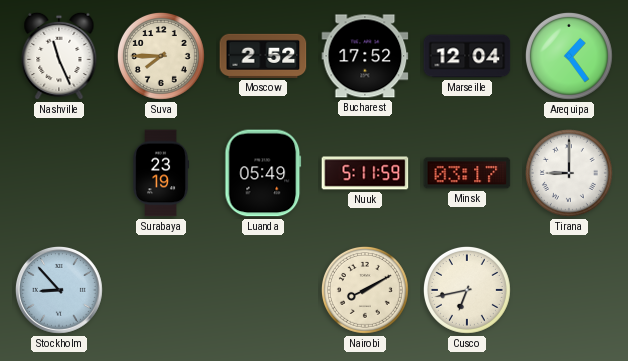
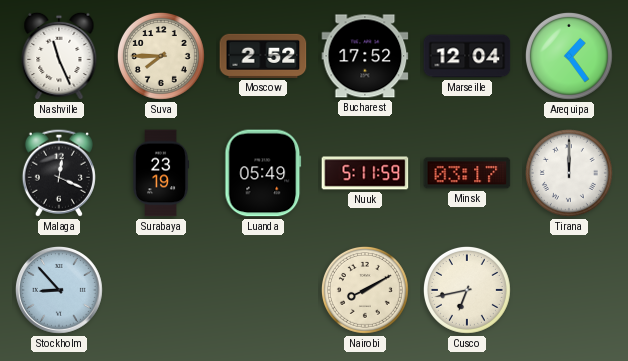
Malaga: none -> 12:19 (59, 173)
Tirana: 9:00 -> 12:00 (569, 173)
